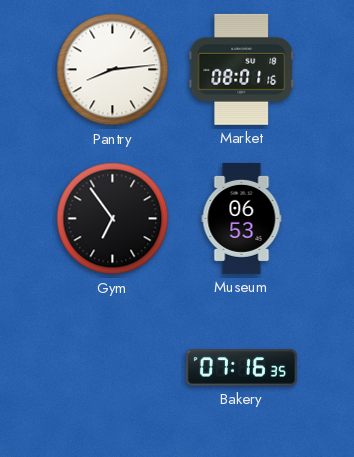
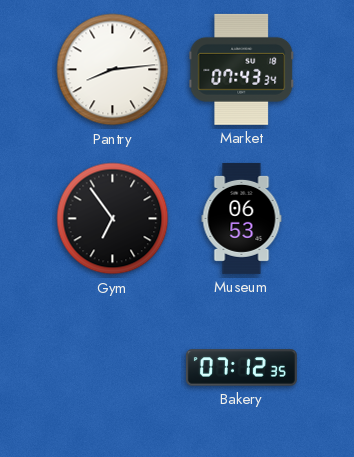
Market: 08:01 -> 07:43 (242, 69)
Bakery: 07:16 -> 07:12 (241, 368)
